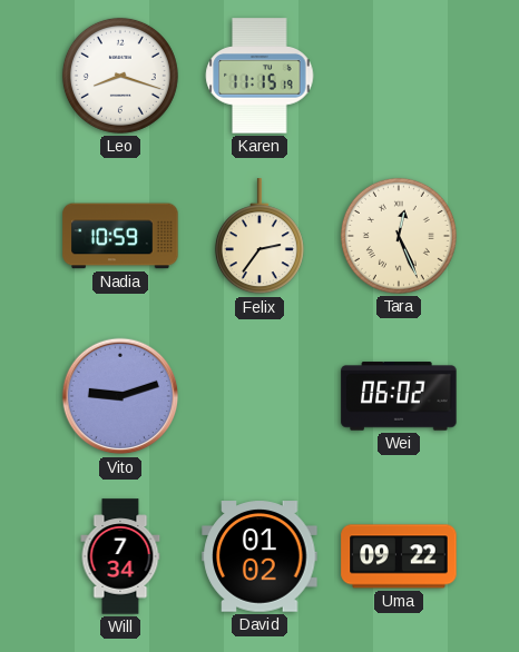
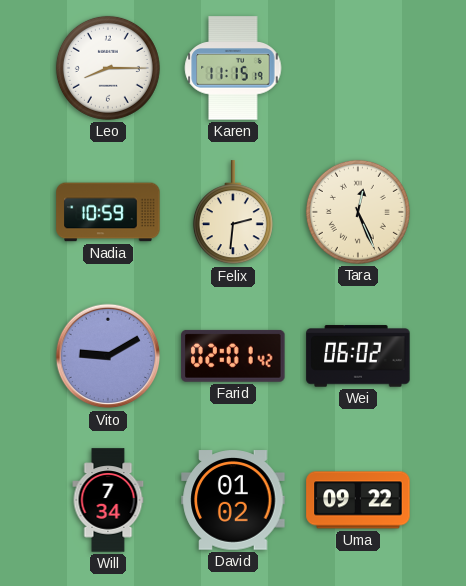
Leo: 8:18 -> 8:15 (108, 68)
Felix: 2:36 -> 2:31 (233, 213)
Vito: 9:12 -> 9:10 (108, 356)
Farid: none -> 02:01 (233, 356)
